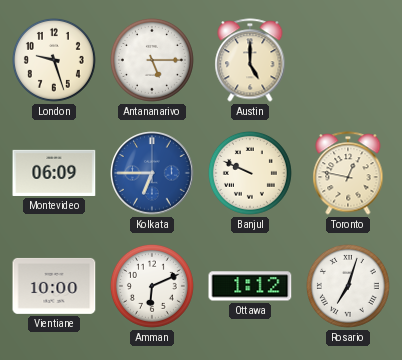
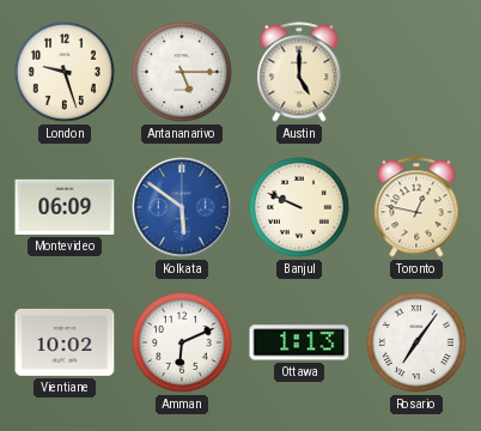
Kolkata: 6:45 -> 5:51 (182, 207)
Vientiane: 10:00 -> 10:02 (65, 342)
Ottawa: 1:12 -> 1:13 (299, 342)
Rosario: 7:03 -> 7:06 (416, 342)
